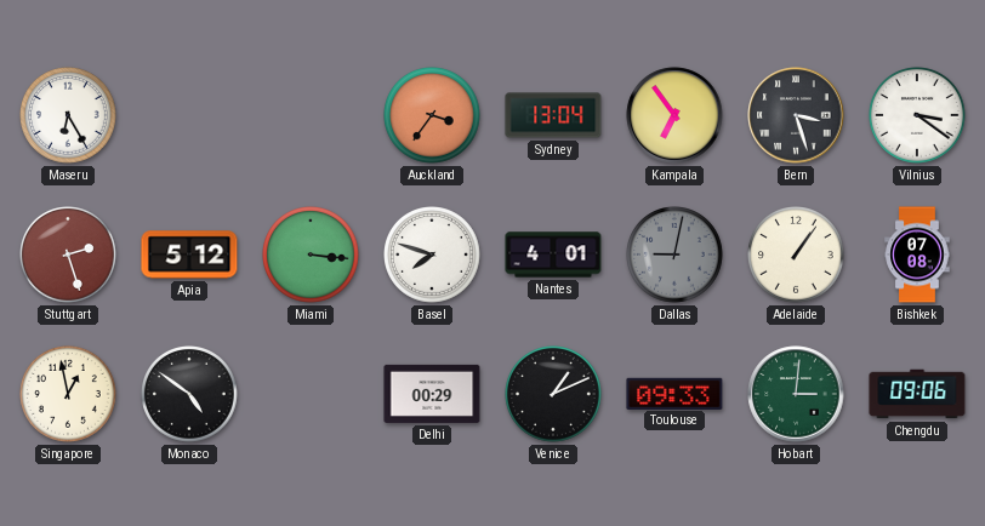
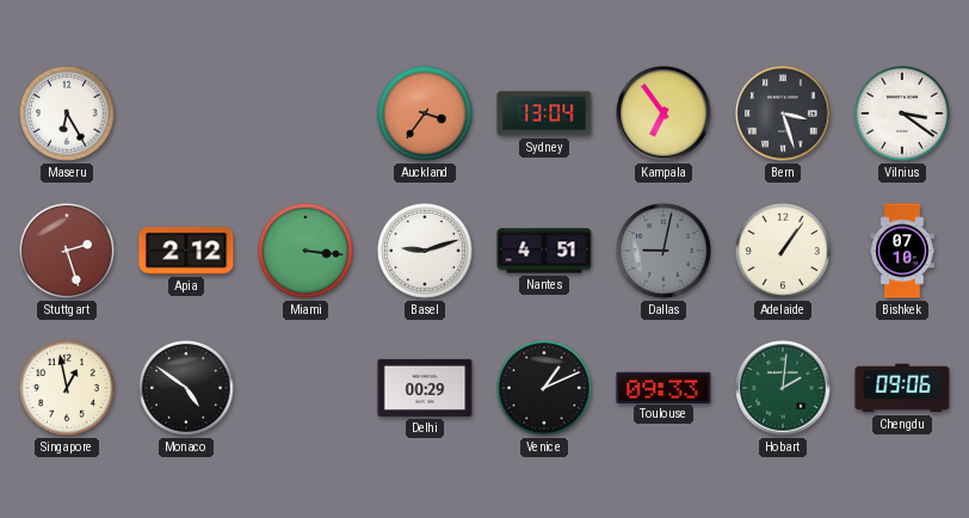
Apia: 5:12 -> 2:12 (186, 251)
Basel: 7:48 -> 9:12 (426, 252)
Nantes: 4:01 -> 4:51 (544, 251)
Bishkek: 07:08 -> 07:10 (902, 251)
Hobart: 3:01 -> 2:01 (783, 388)
